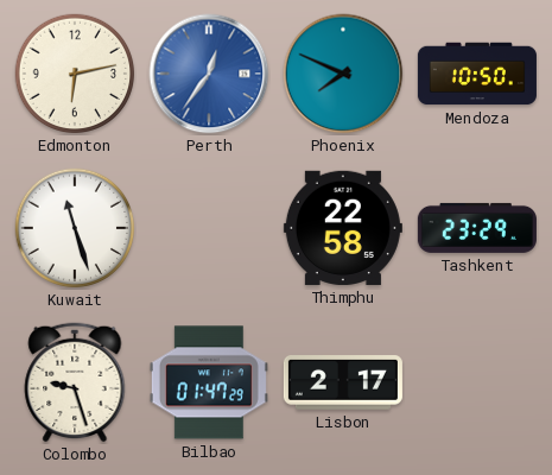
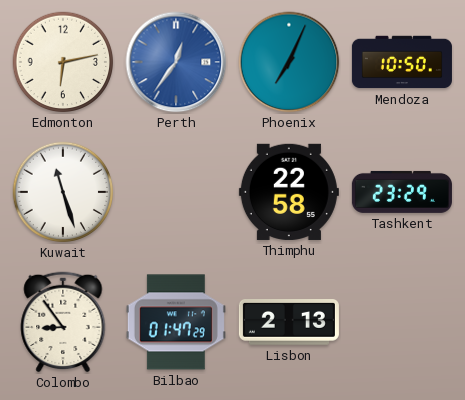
Phoenix: 7:49 -> 7:04 (289, 62)
Colombo: 9:27 -> 8:54 (63, 322)
Lisbon: 2:17 -> 2:13 (289, 323)
